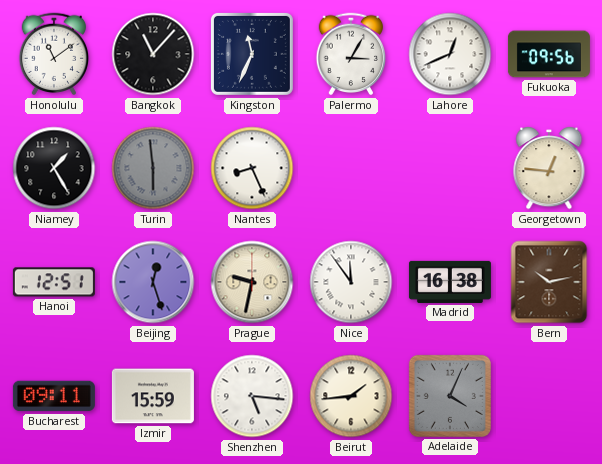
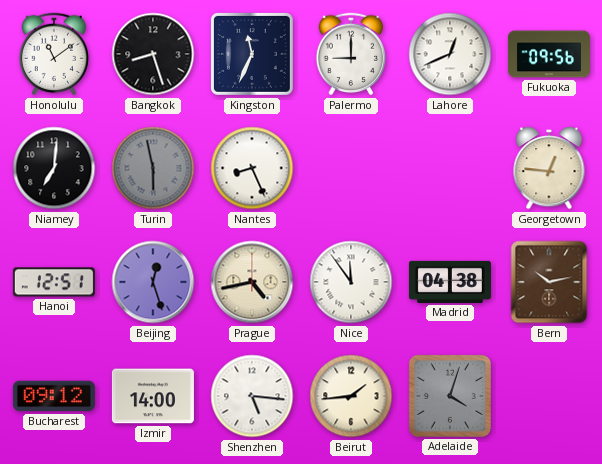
Bangkok: 11:07 -> 8:27 (153, 54)
Palermo: 3:05 -> 9:00 (351, 54)
Niamey: 1:25 -> 7:01 (54, 168)
Turin: 5:59 -> 5:58 (153, 168)
Prague: 9:32 -> 4:43 (252, 282)
Madrid: 16:38 -> 04:38 (450, 282)
Bucharest: 09:11 -> 09:12 (54, 396)
Izmir: 15:59 -> 14:00 (153, 396)
Adelaide: 4:04 -> 4:03 (450, 396)
